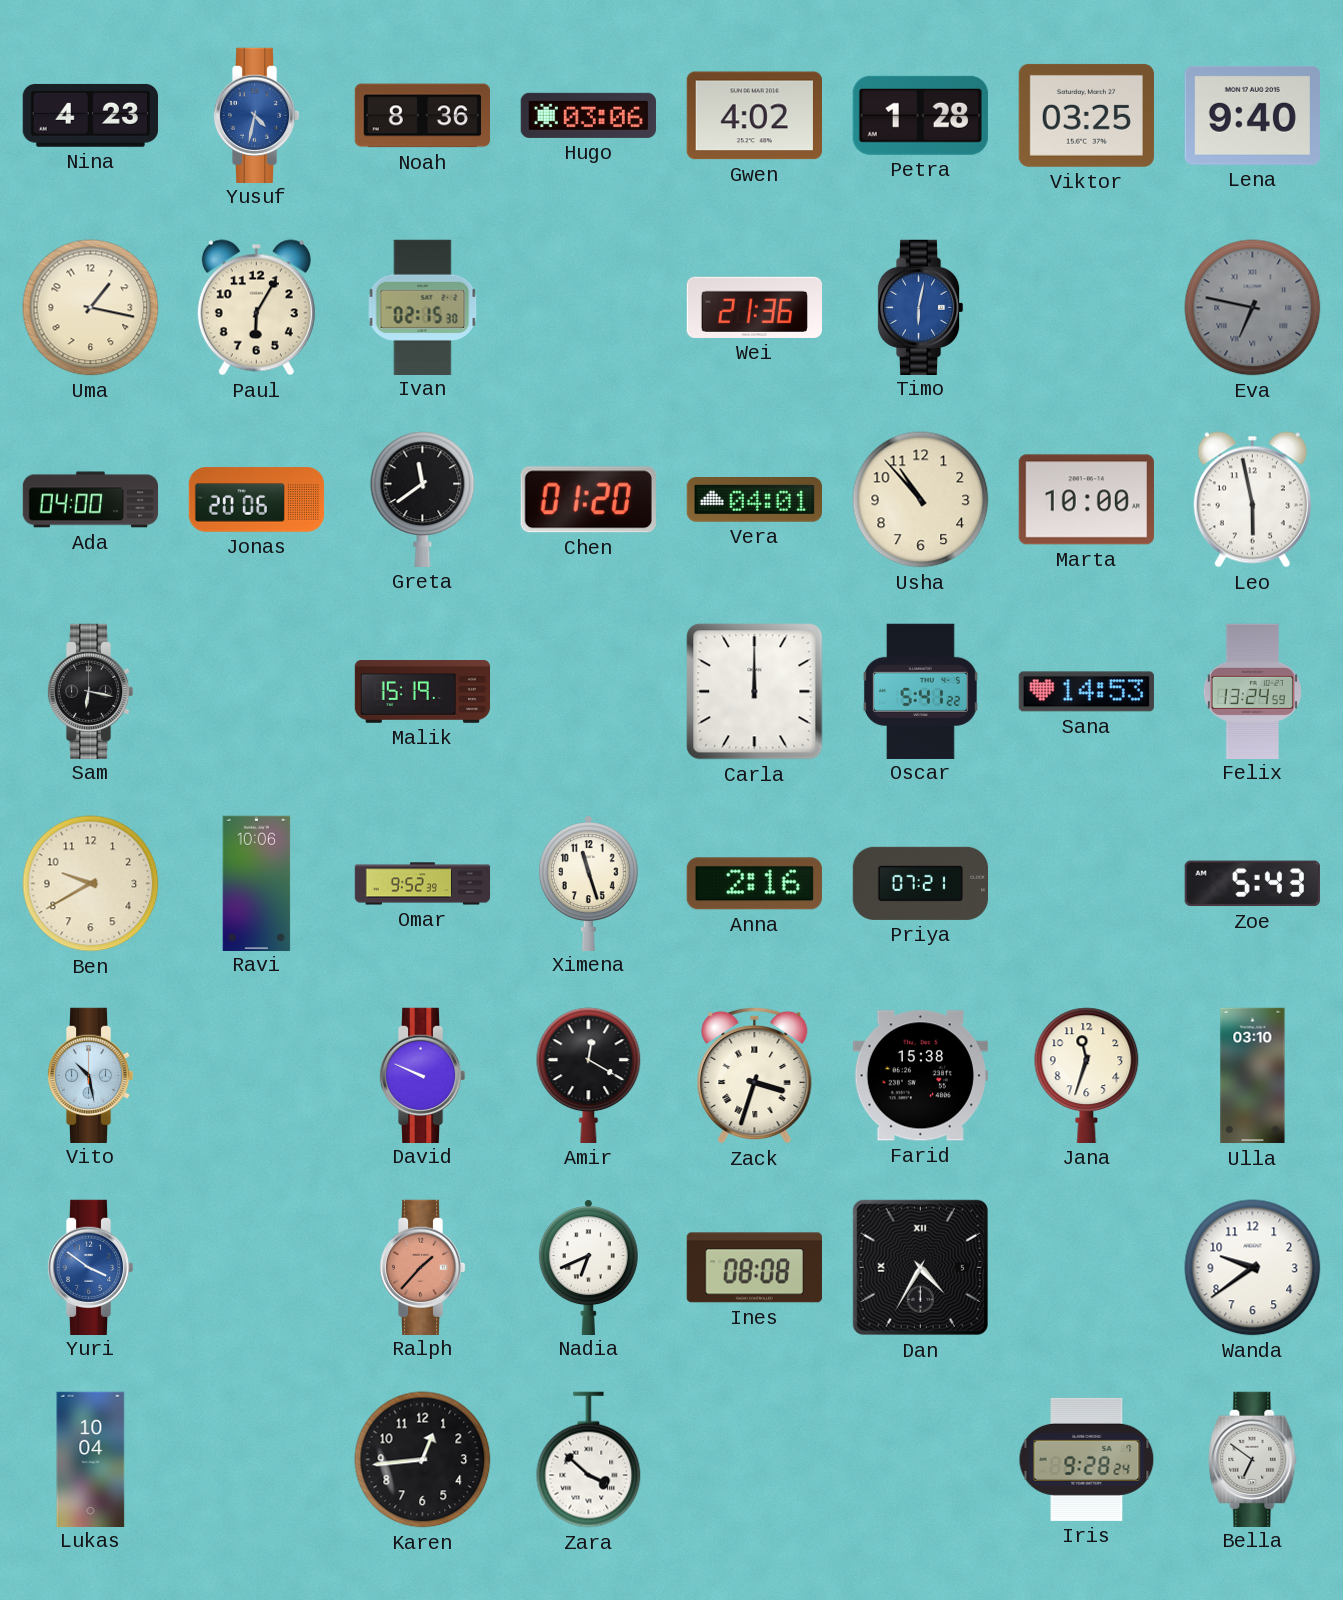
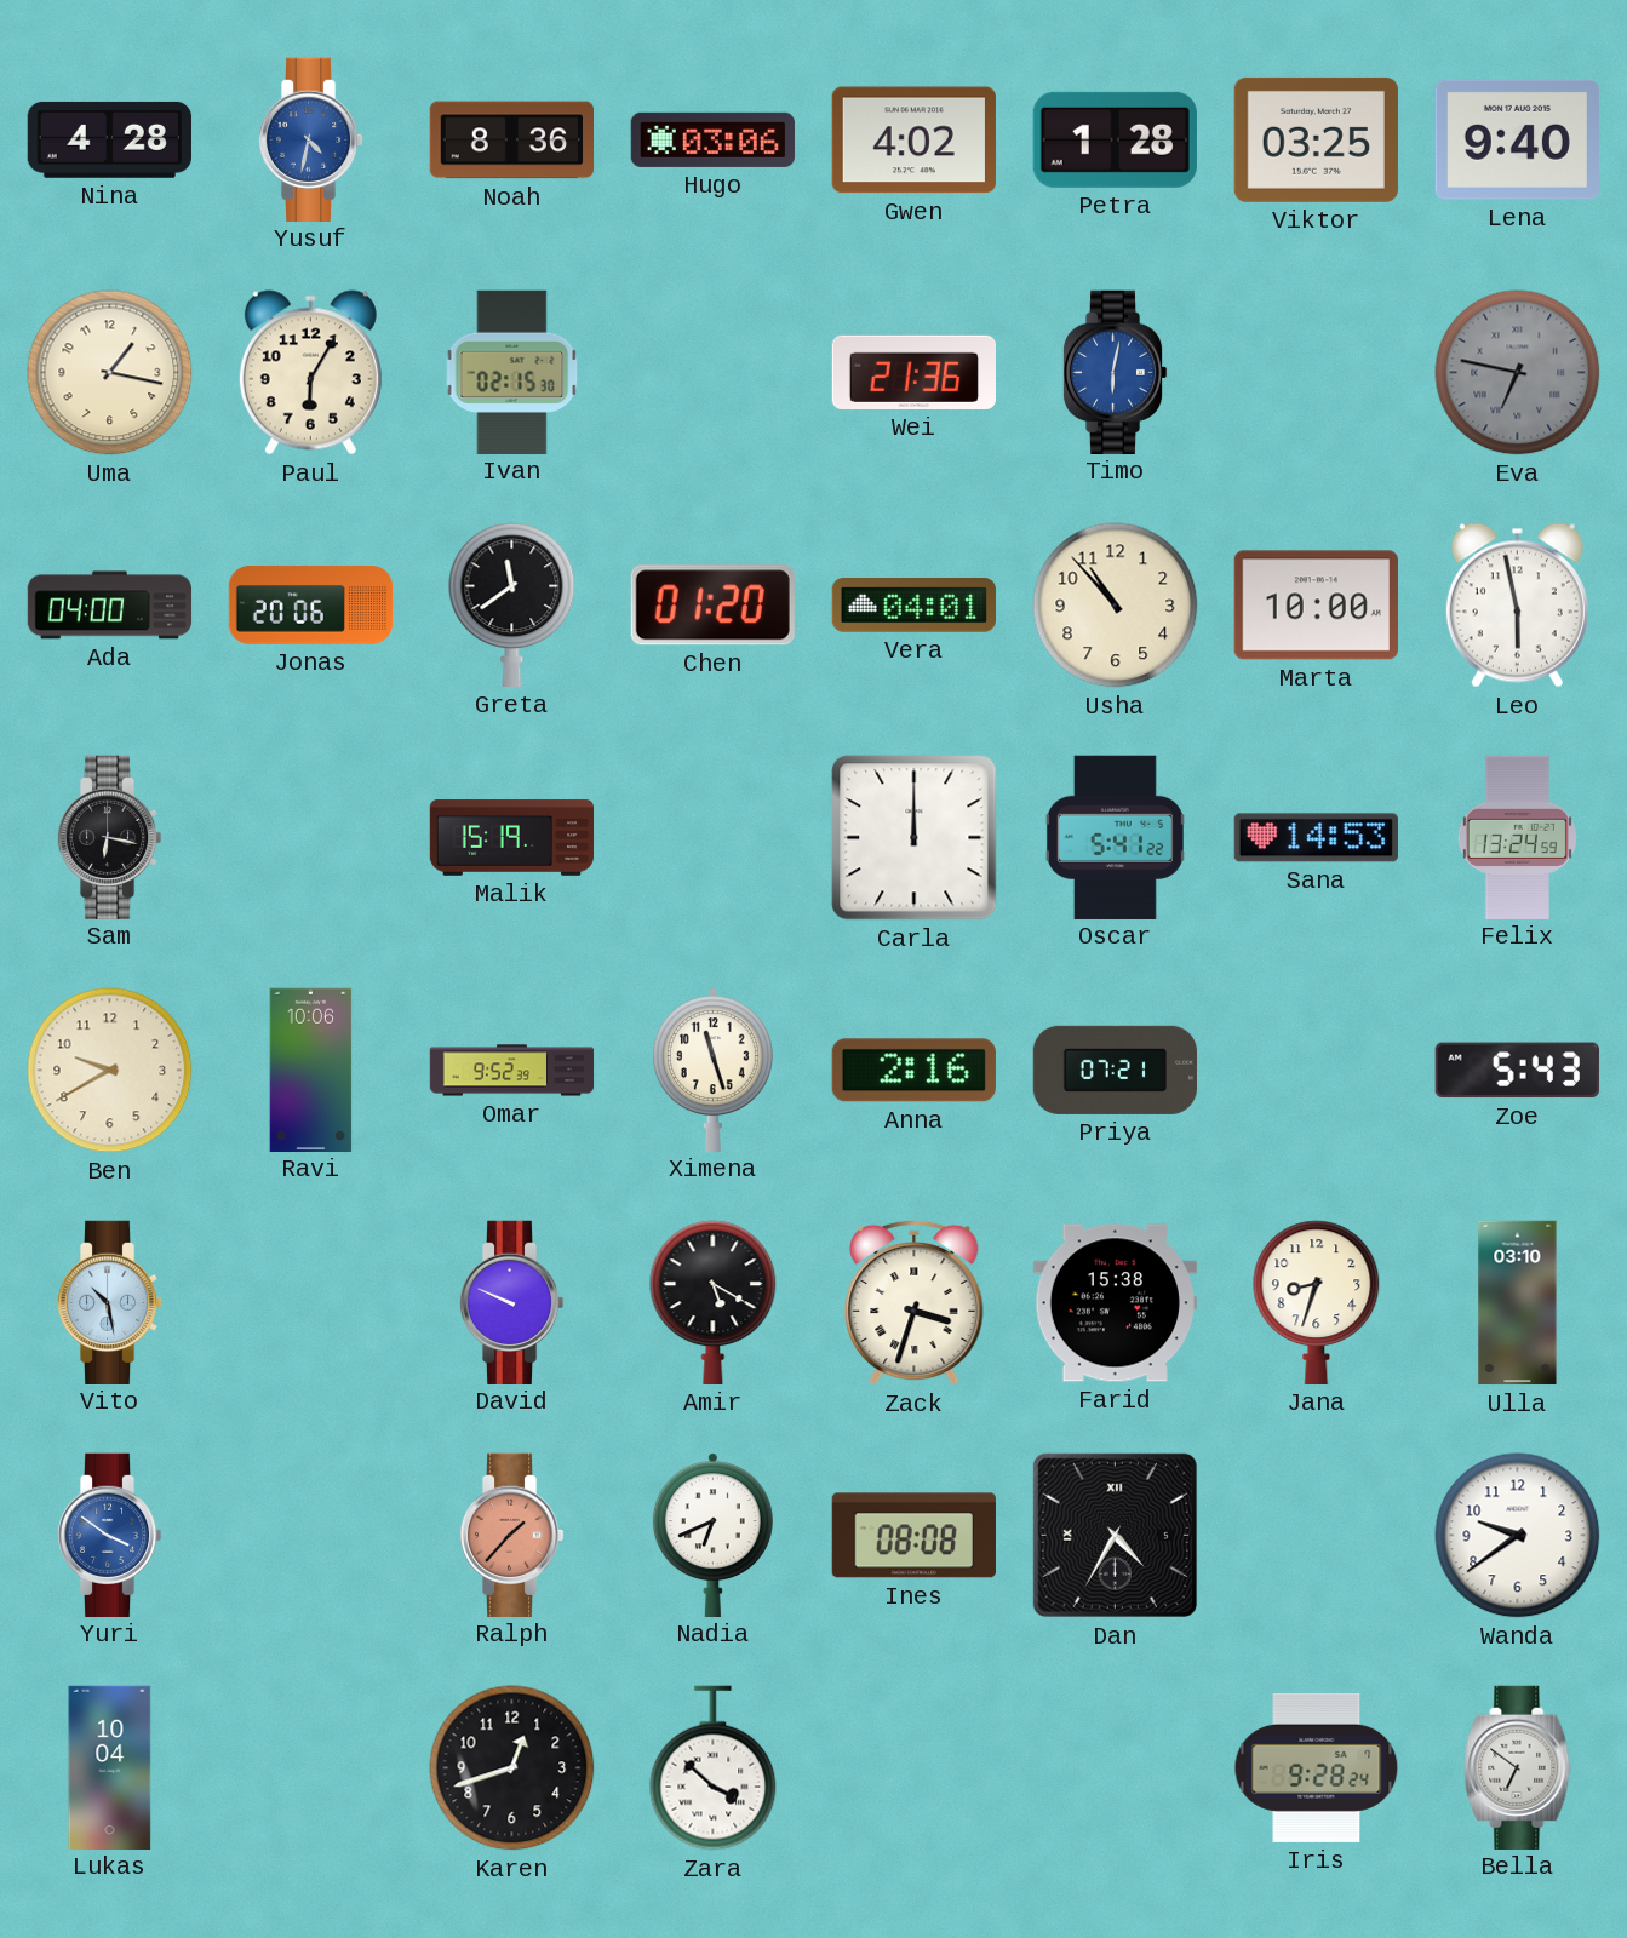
Nina: 4:23 -> 4:28 (109, 139)
Amir: 12:20 -> 5:20 (714, 1302)
Jana: 11:33 -> 8:33 (1317, 1302)
Karen: 12:44 -> 12:42 (512, 1768)
